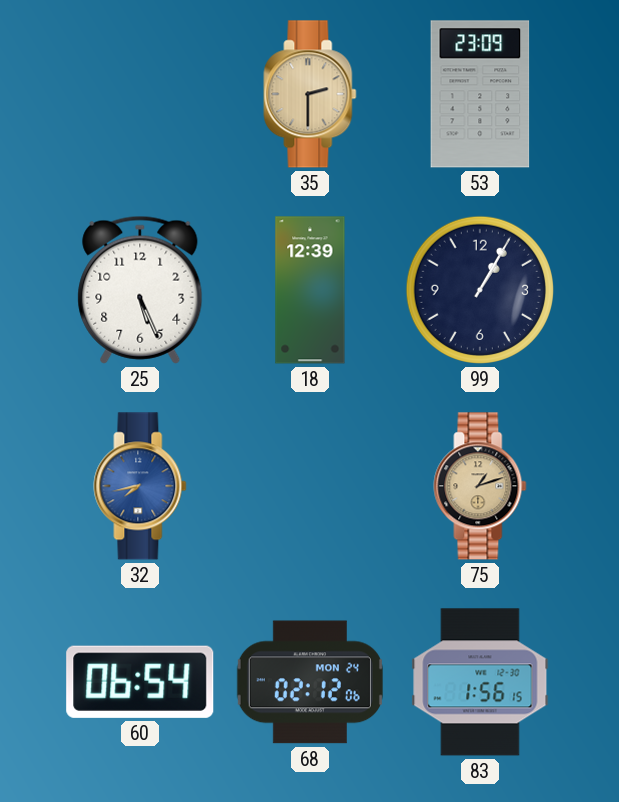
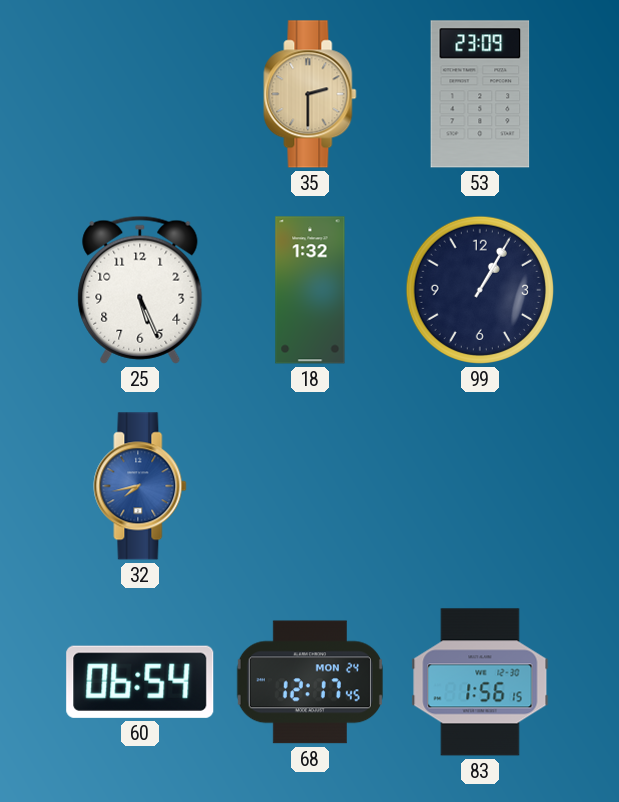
18: 12:39 -> 1:32 (310, 290)
75: 1:12 -> none (480, 486)
68: 02:12 -> 12:17 (310, 682)
